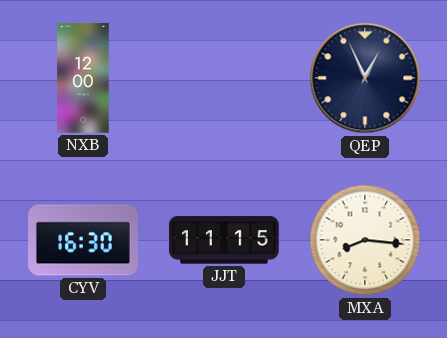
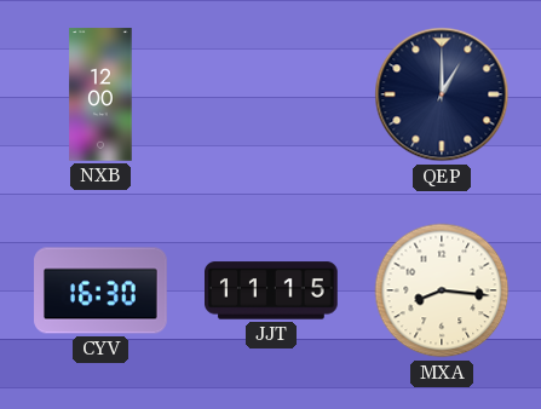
QEP: 12:56 -> 1:00 (442, 94)
